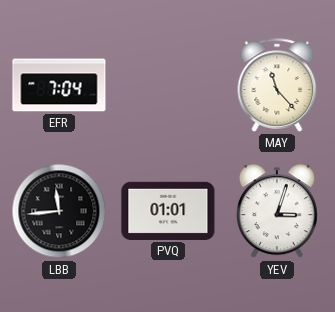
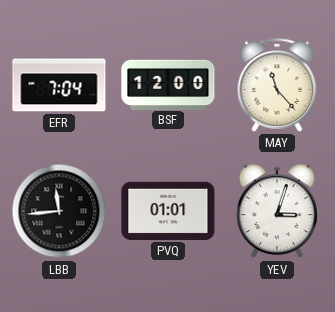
BSF: none -> 12:00 (168, 84)
